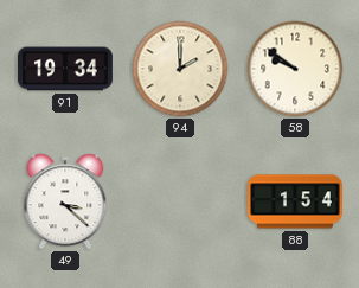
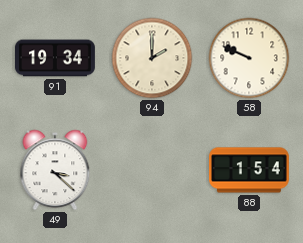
58: 9:51 -> 9:49 (249, 58)
